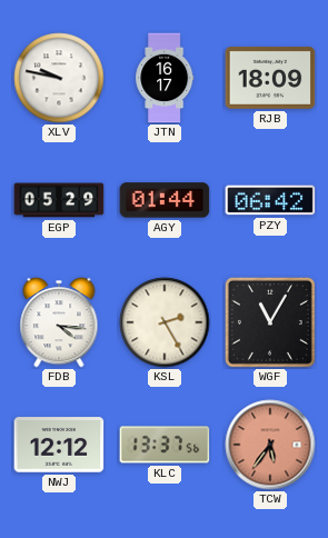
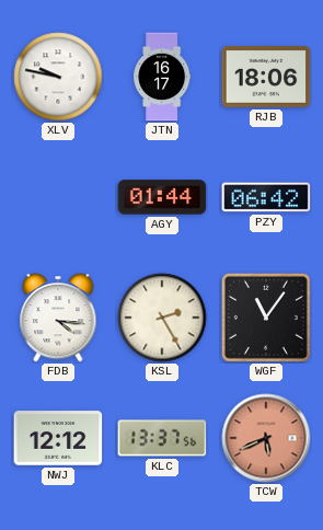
RJB: 18:09 -> 18:06 (266, 77)
EGP: 05:29 -> none (59, 200)
WGF: 11:05 -> 11:06 (266, 318)
TCW: 5:36 -> 5:41 (266, 438)
